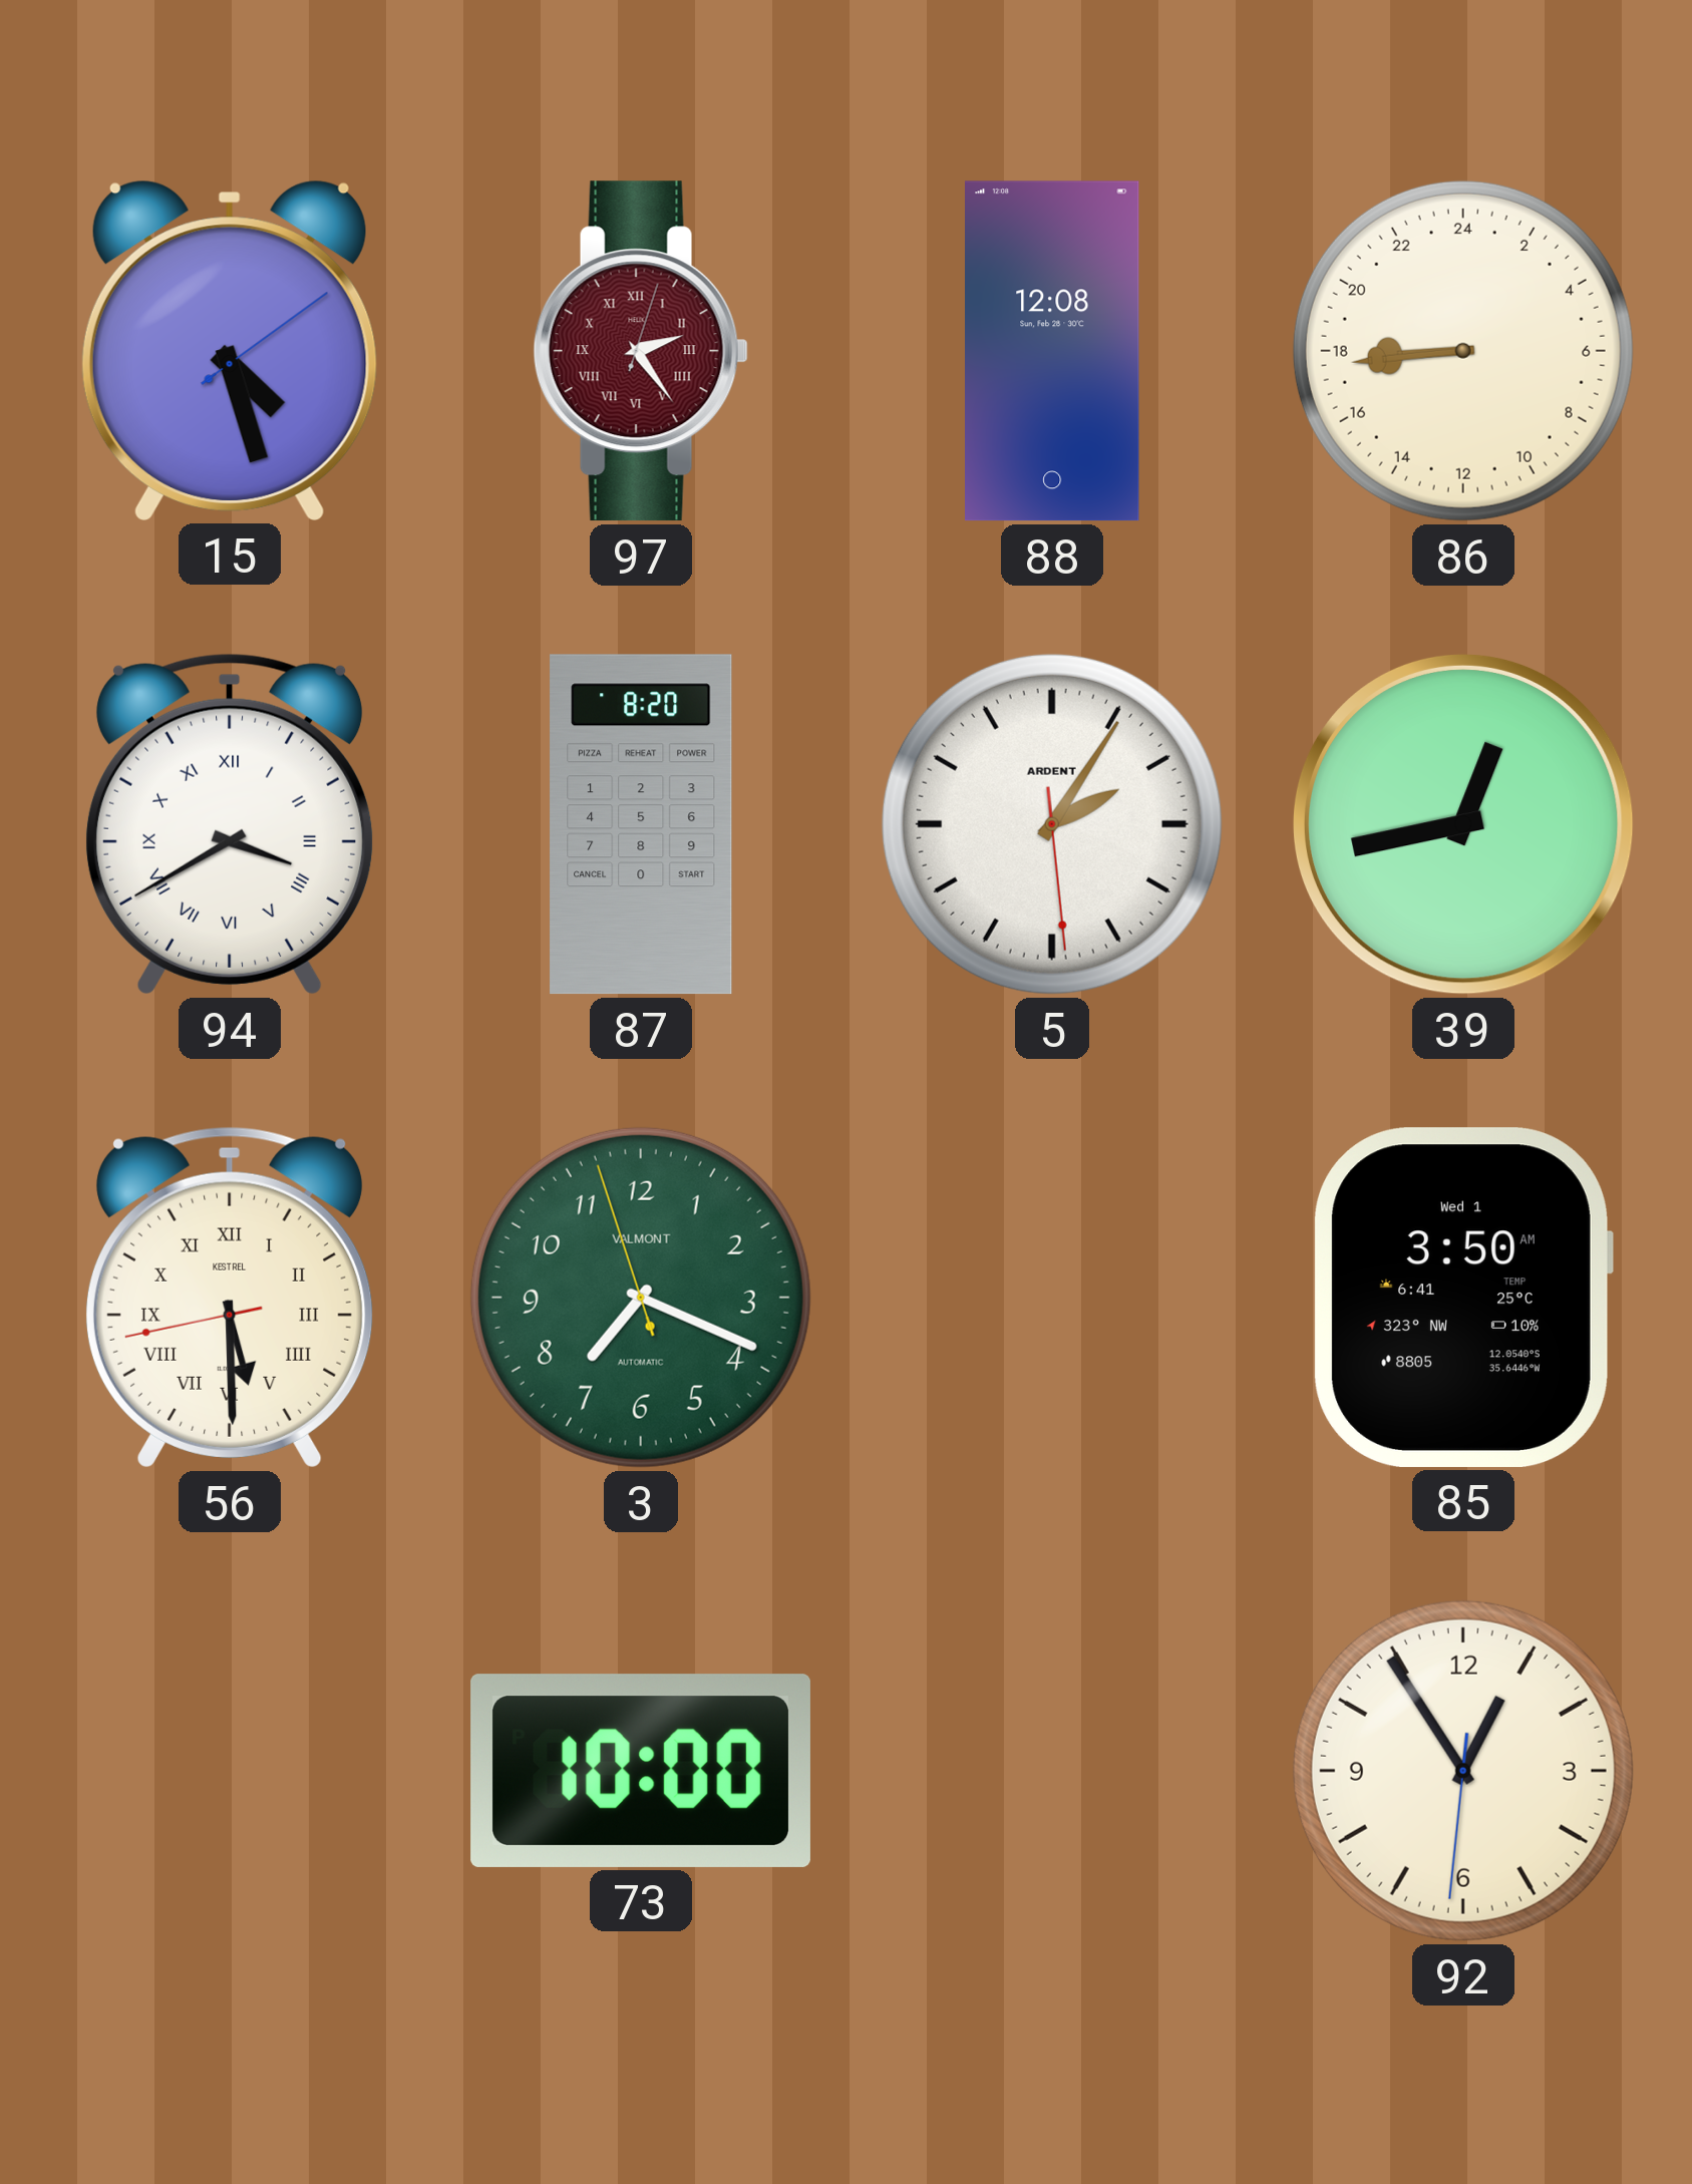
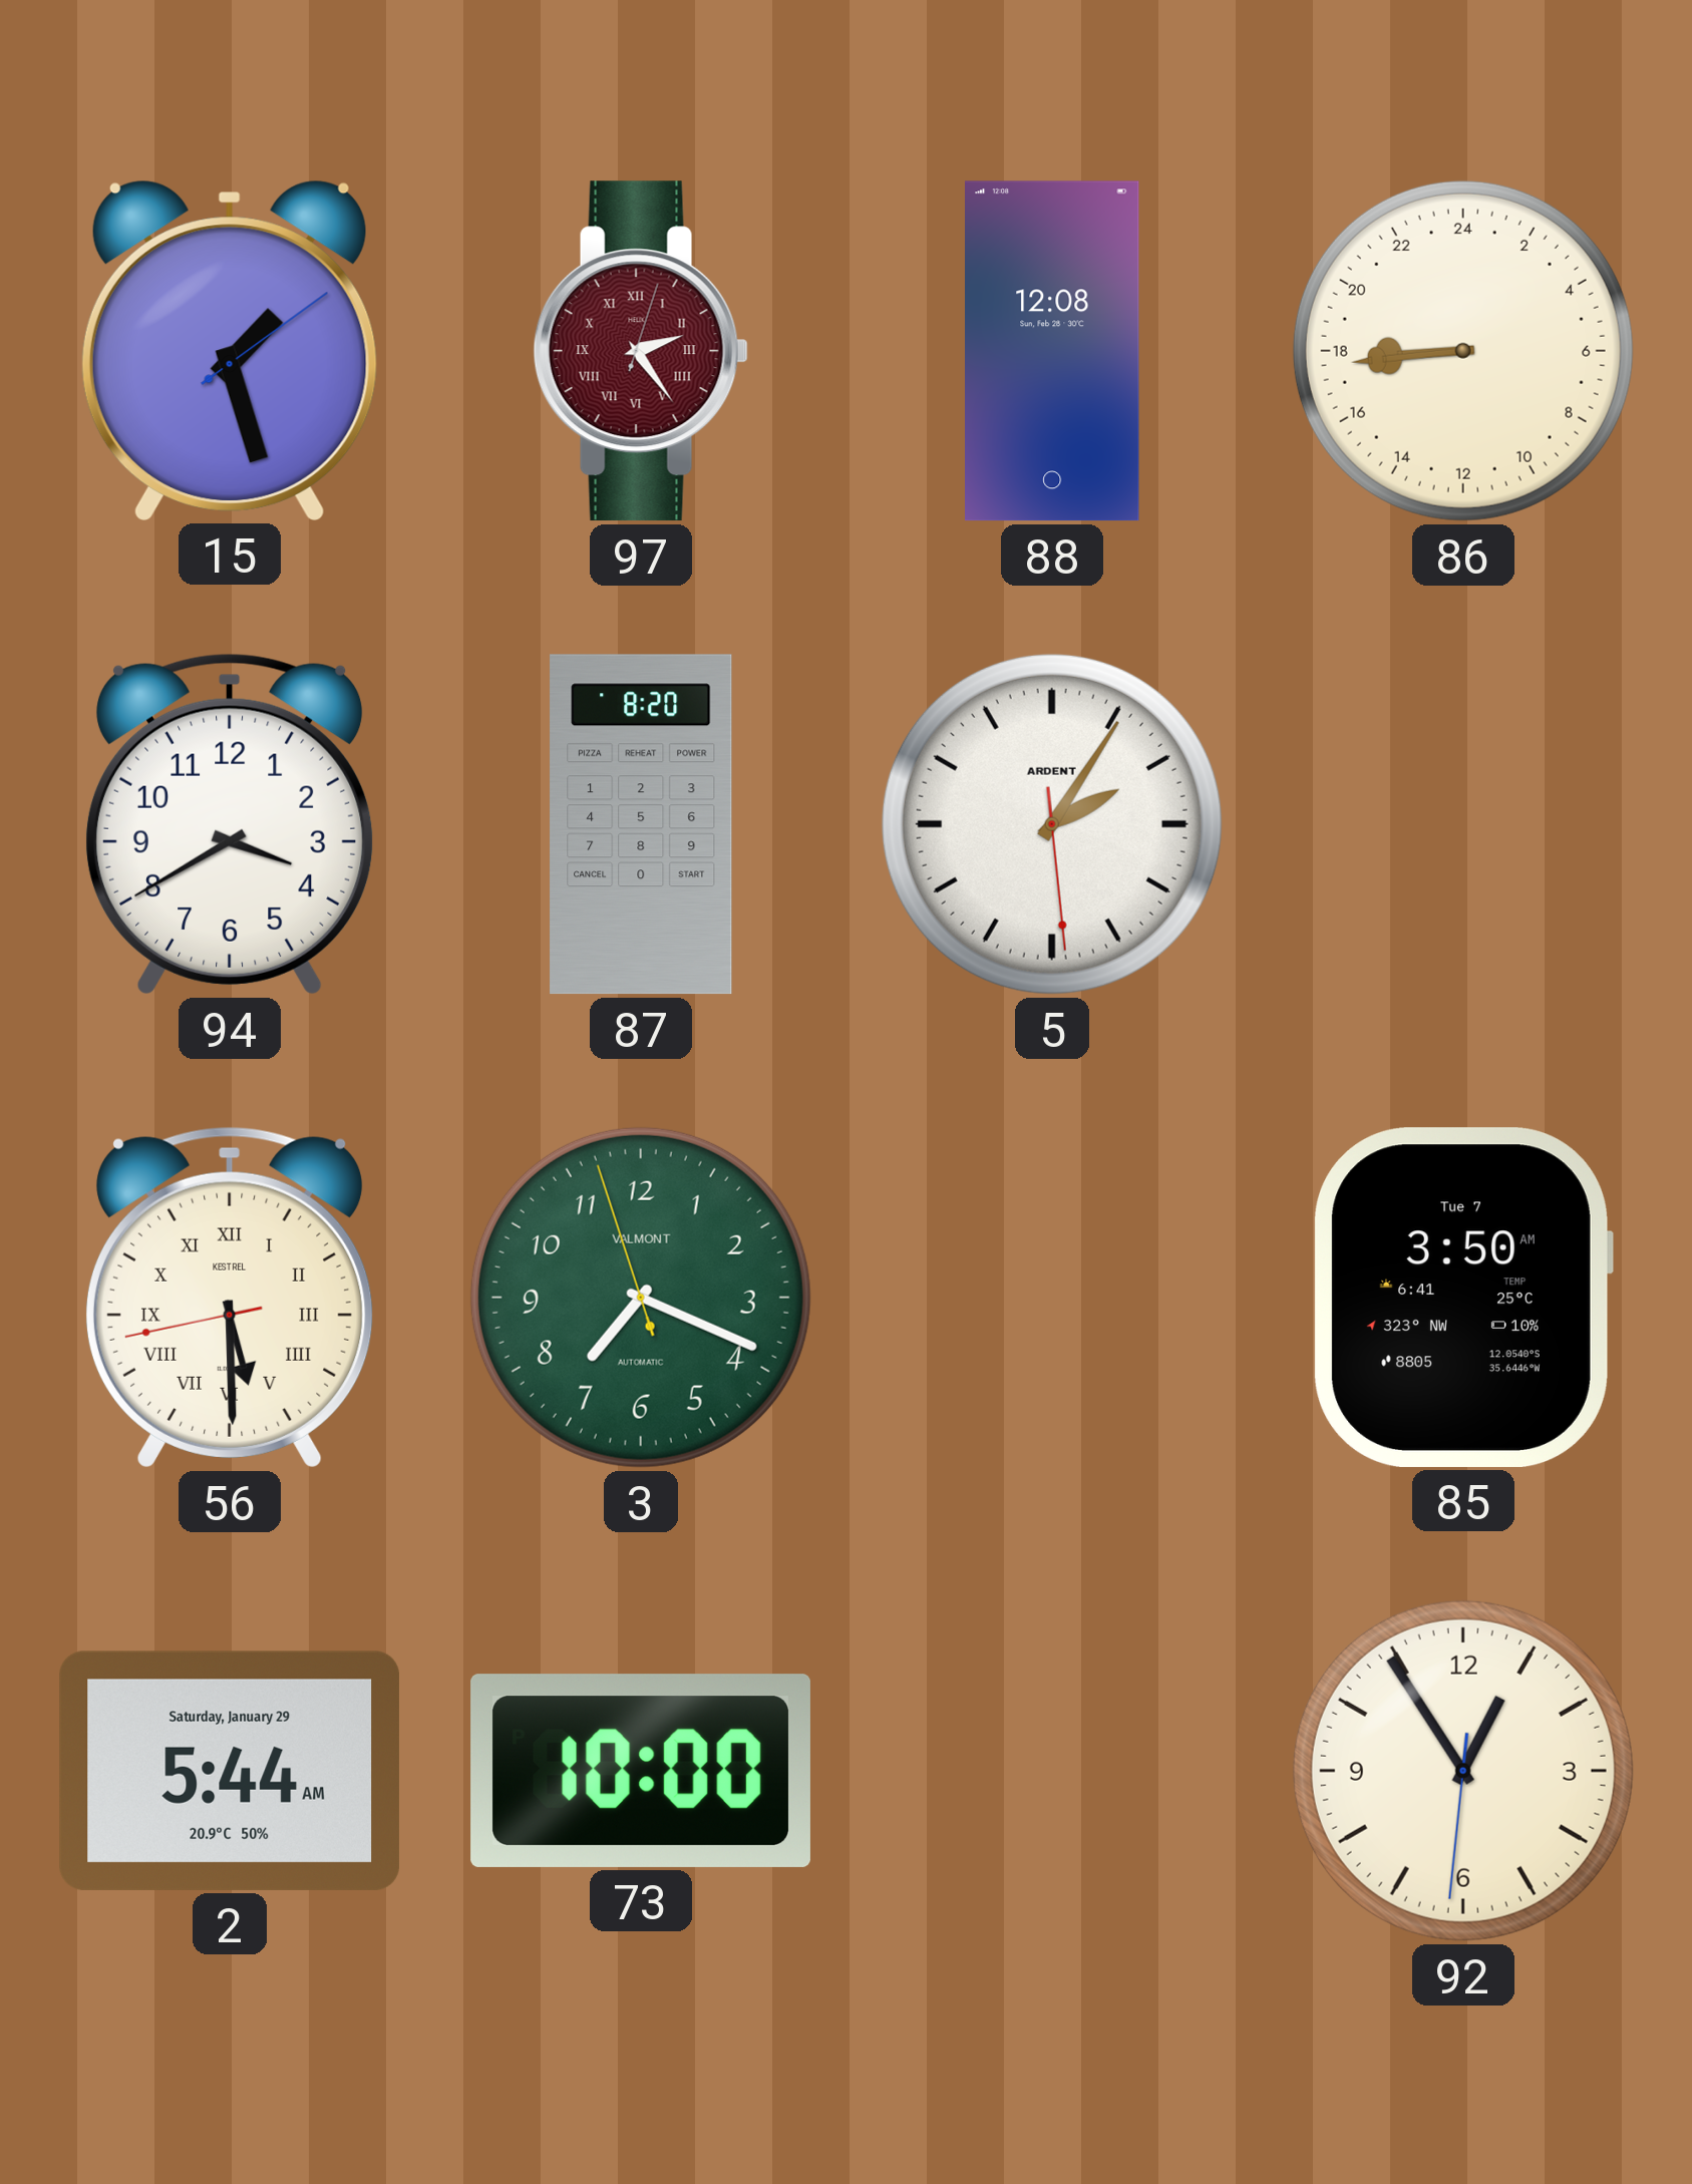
15: 4:27 -> 1:27 (230, 350)
94 numerals: Roman -> Arabic (230, 824)
39: 12:43 -> none (1463, 824)
85 date: Wed 1 -> Tue 7 (1463, 1298)
2: none -> 5:44 (230, 1771)
